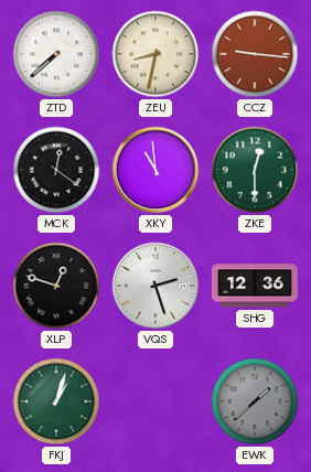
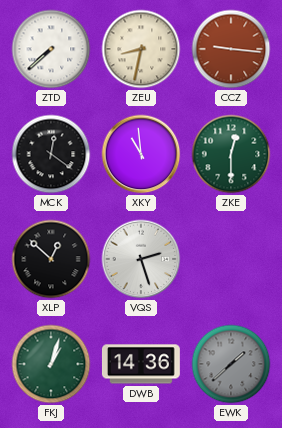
XLP: 12:48 -> 12:52 (51, 259)
SHG: 12:36 -> none (255, 286)
DWB: none -> 14:36 (141, 364)
